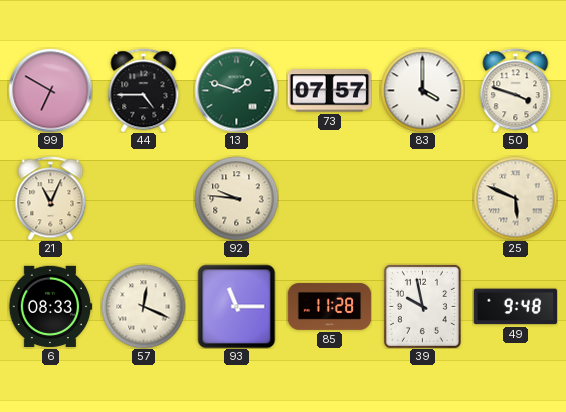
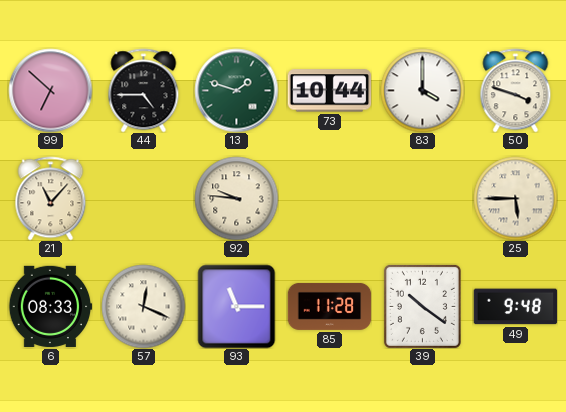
99: 6:50 -> 6:52 (50, 90)
73: 07:57 -> 10:44 (329, 91)
21: 11:04 -> 11:07 (51, 198)
25: 5:49 -> 5:45 (515, 198)
39: 9:58 -> 10:21 (422, 306)
